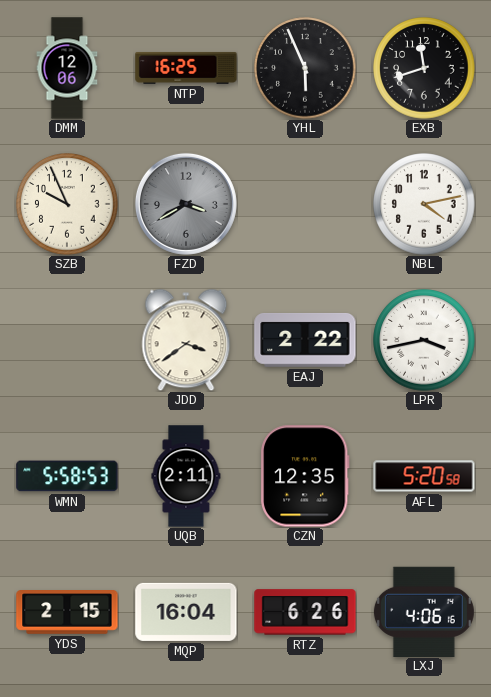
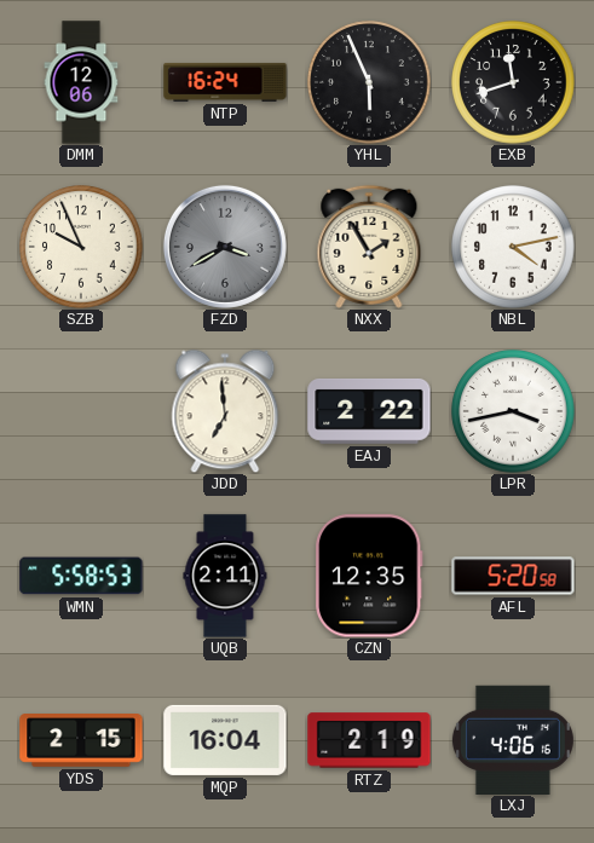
NTP: 16:25 -> 16:24 (225, 82)
NXX: none -> 1:55 (369, 247)
JDD: 3:39 -> 6:59 (225, 411)
RTZ: 6:26 -> 2:19 (369, 740)
